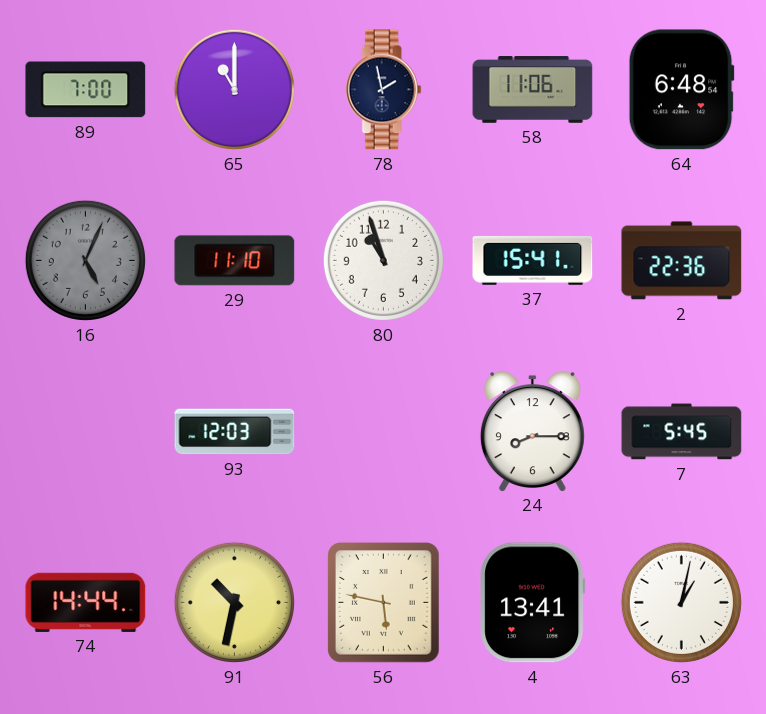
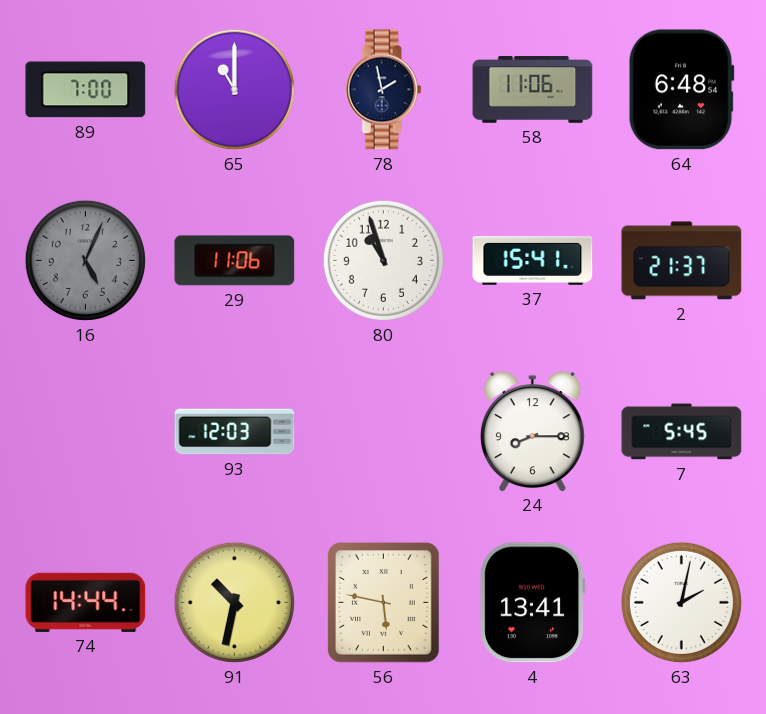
29: 11:10 -> 11:06 (235, 261)
2: 22:36 -> 21:37 (682, 261)
63: 1:02 -> 2:02 (681, 602)
